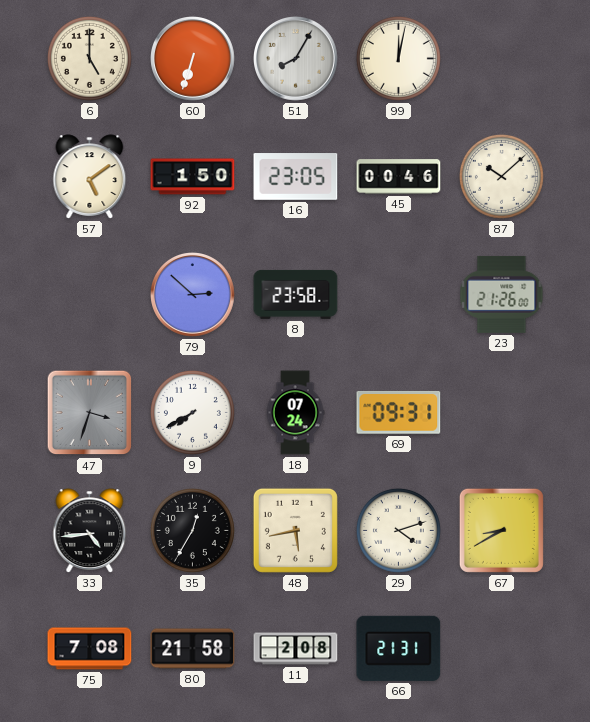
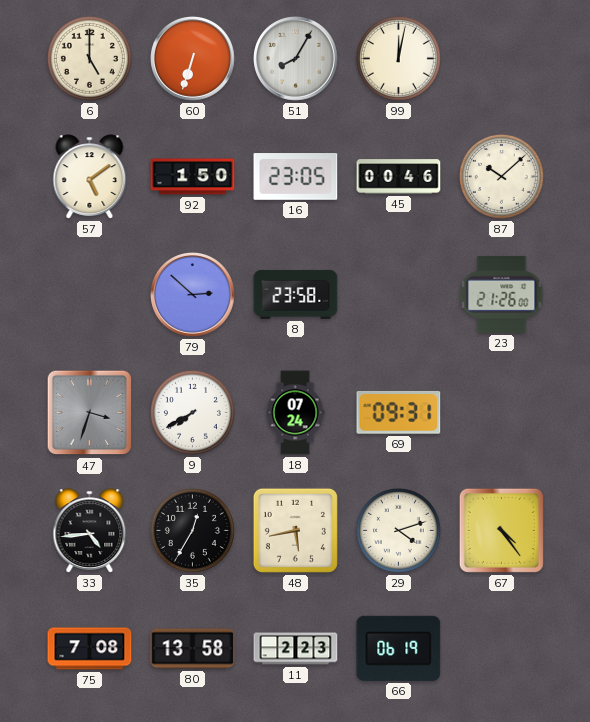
67: 8:40 -> 4:24 (501, 530)
80: 21:58 -> 13:58 (193, 649)
11: 2:08 -> 2:23 (296, 649)
66: 21:31 -> 06:19 (399, 648)
